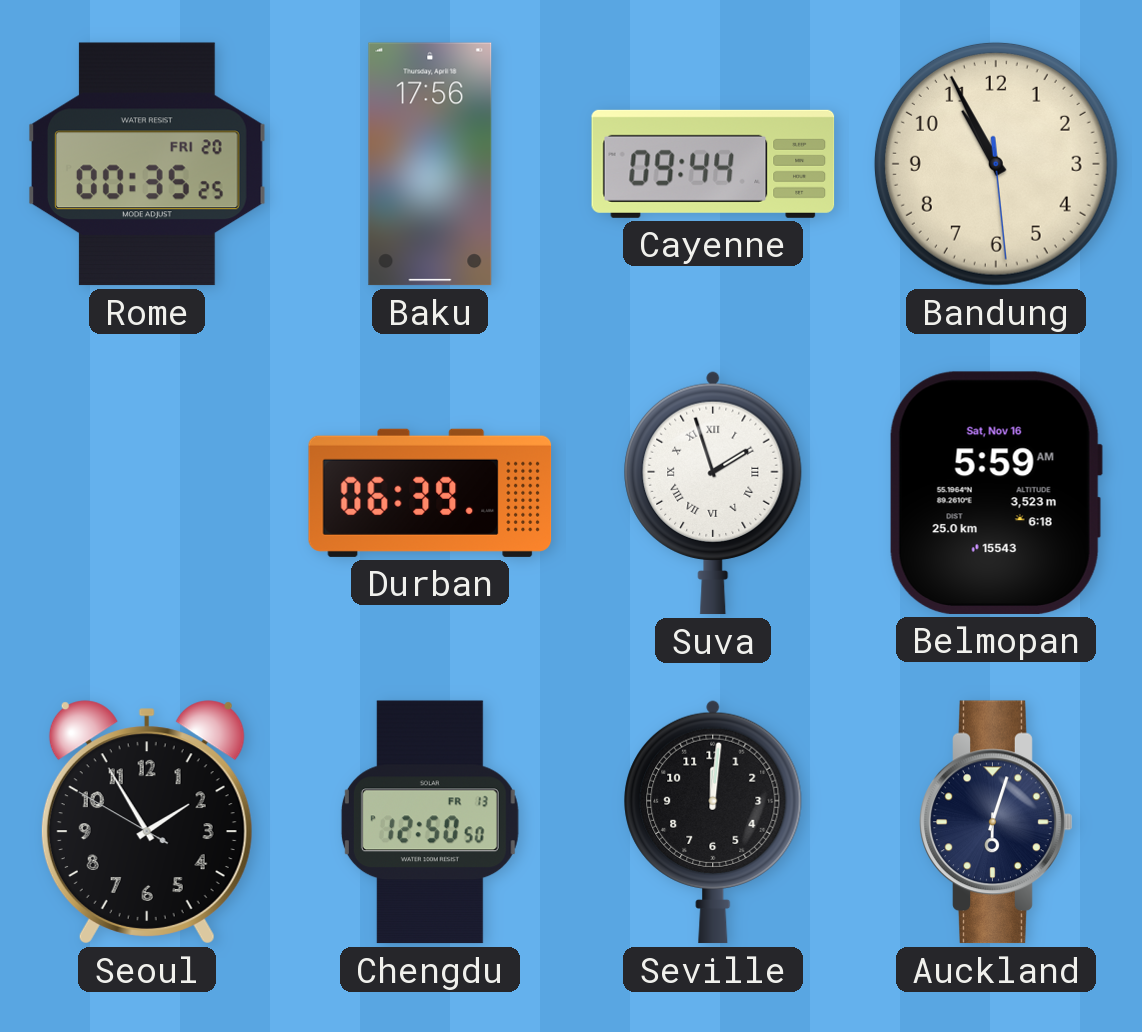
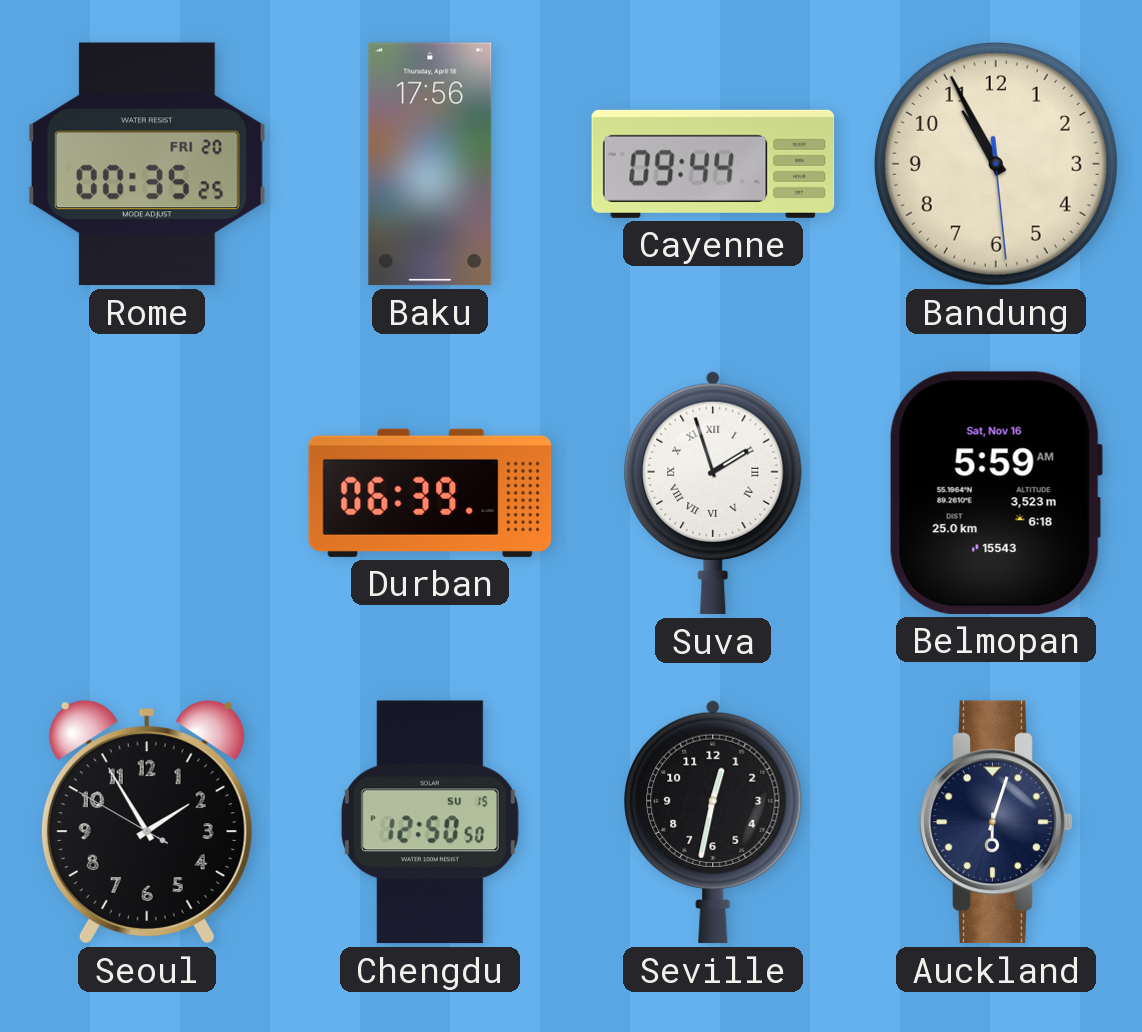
Chengdu date: FR 13 -> SU 15 (430, 822)
Seville: 12:01 -> 12:32 (713, 822)
